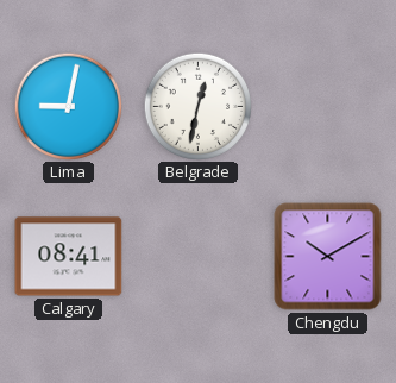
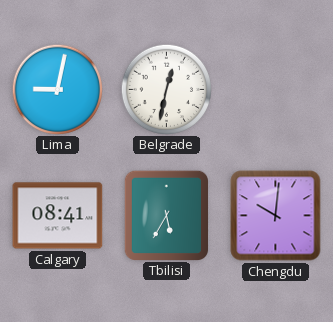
Tbilisi: none -> 5:35 (166, 215)
Chengdu: 10:10 -> 10:01 (276, 216)
